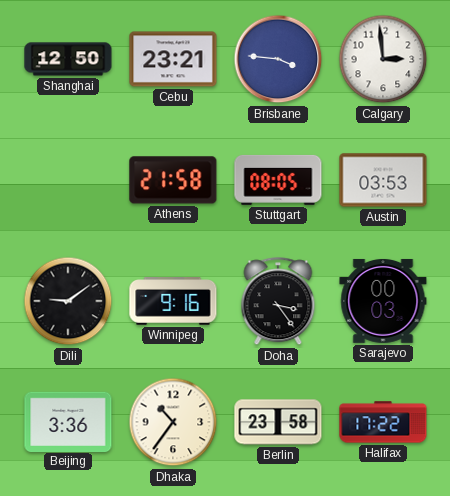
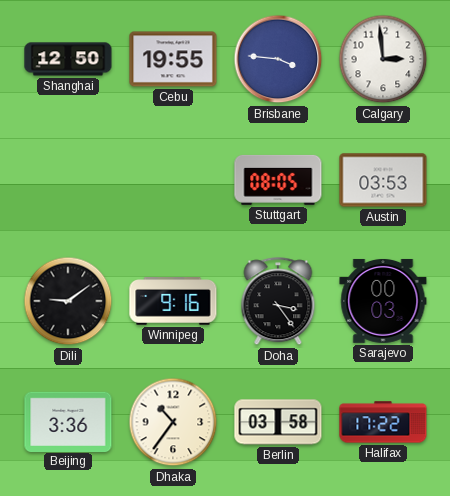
Cebu: 23:21 -> 19:55 (173, 59)
Athens: 21:58 -> none (173, 180)
Berlin: 23:58 -> 03:58 (278, 422)
